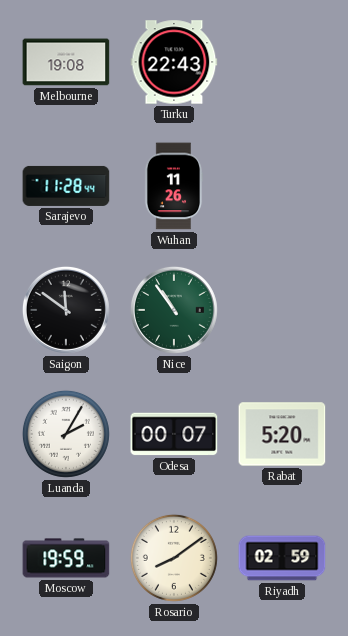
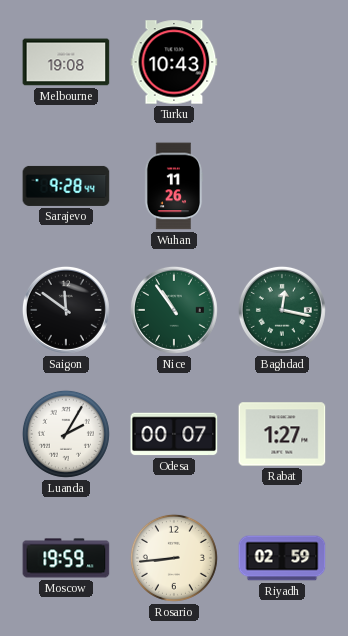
Turku: 22:43 -> 10:43 (174, 62)
Sarajevo: 11:28 -> 9:28 (66, 186)
Baghdad: none -> 12:17 (282, 310)
Rabat: 5:20 -> 1:27 (282, 434)
Rosario: 8:09 -> 8:44 (174, 558)
